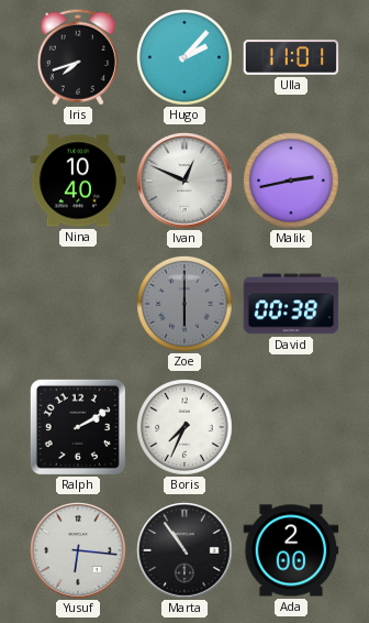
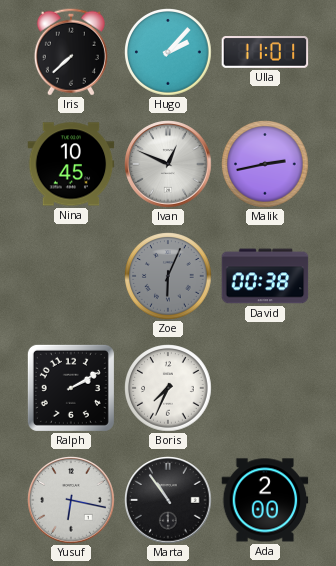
Iris: 7:42 -> 7:38 (71, 52)
Nina: 10:40 -> 10:45 (71, 164)
Zoe: 6:00 -> 6:04 (168, 276)
Yusuf: 6:16 -> 6:17 (71, 500)
